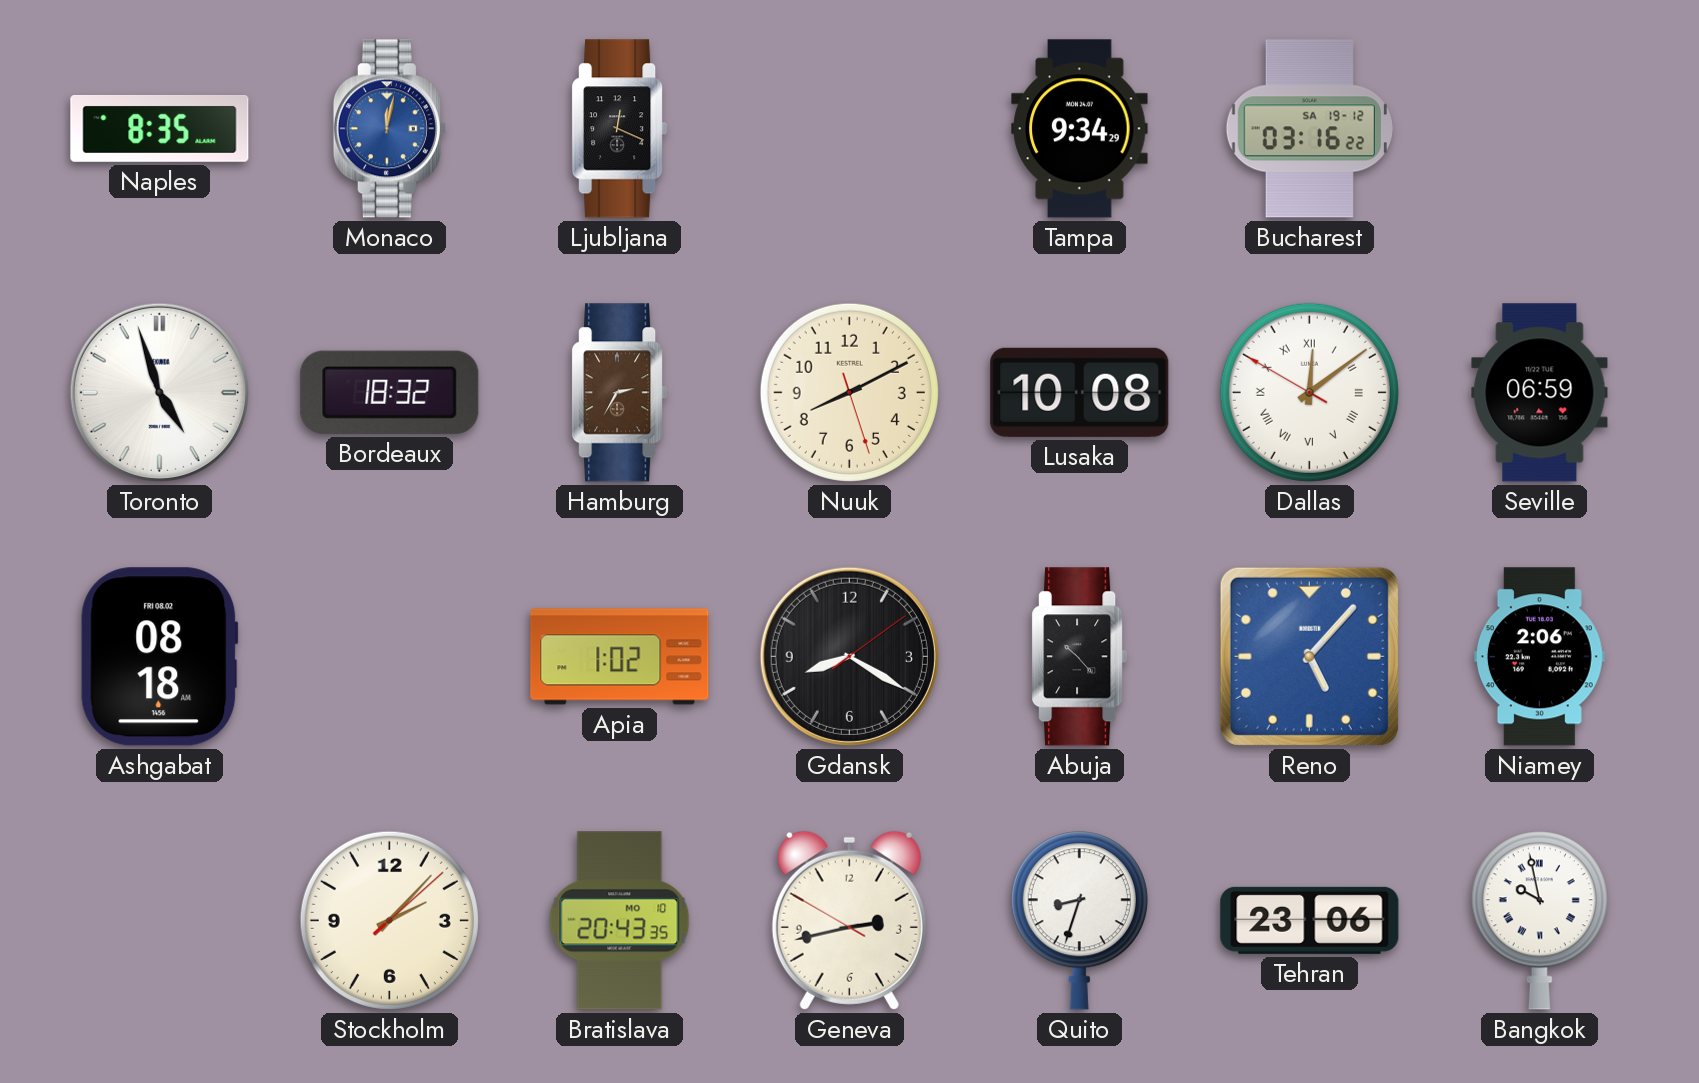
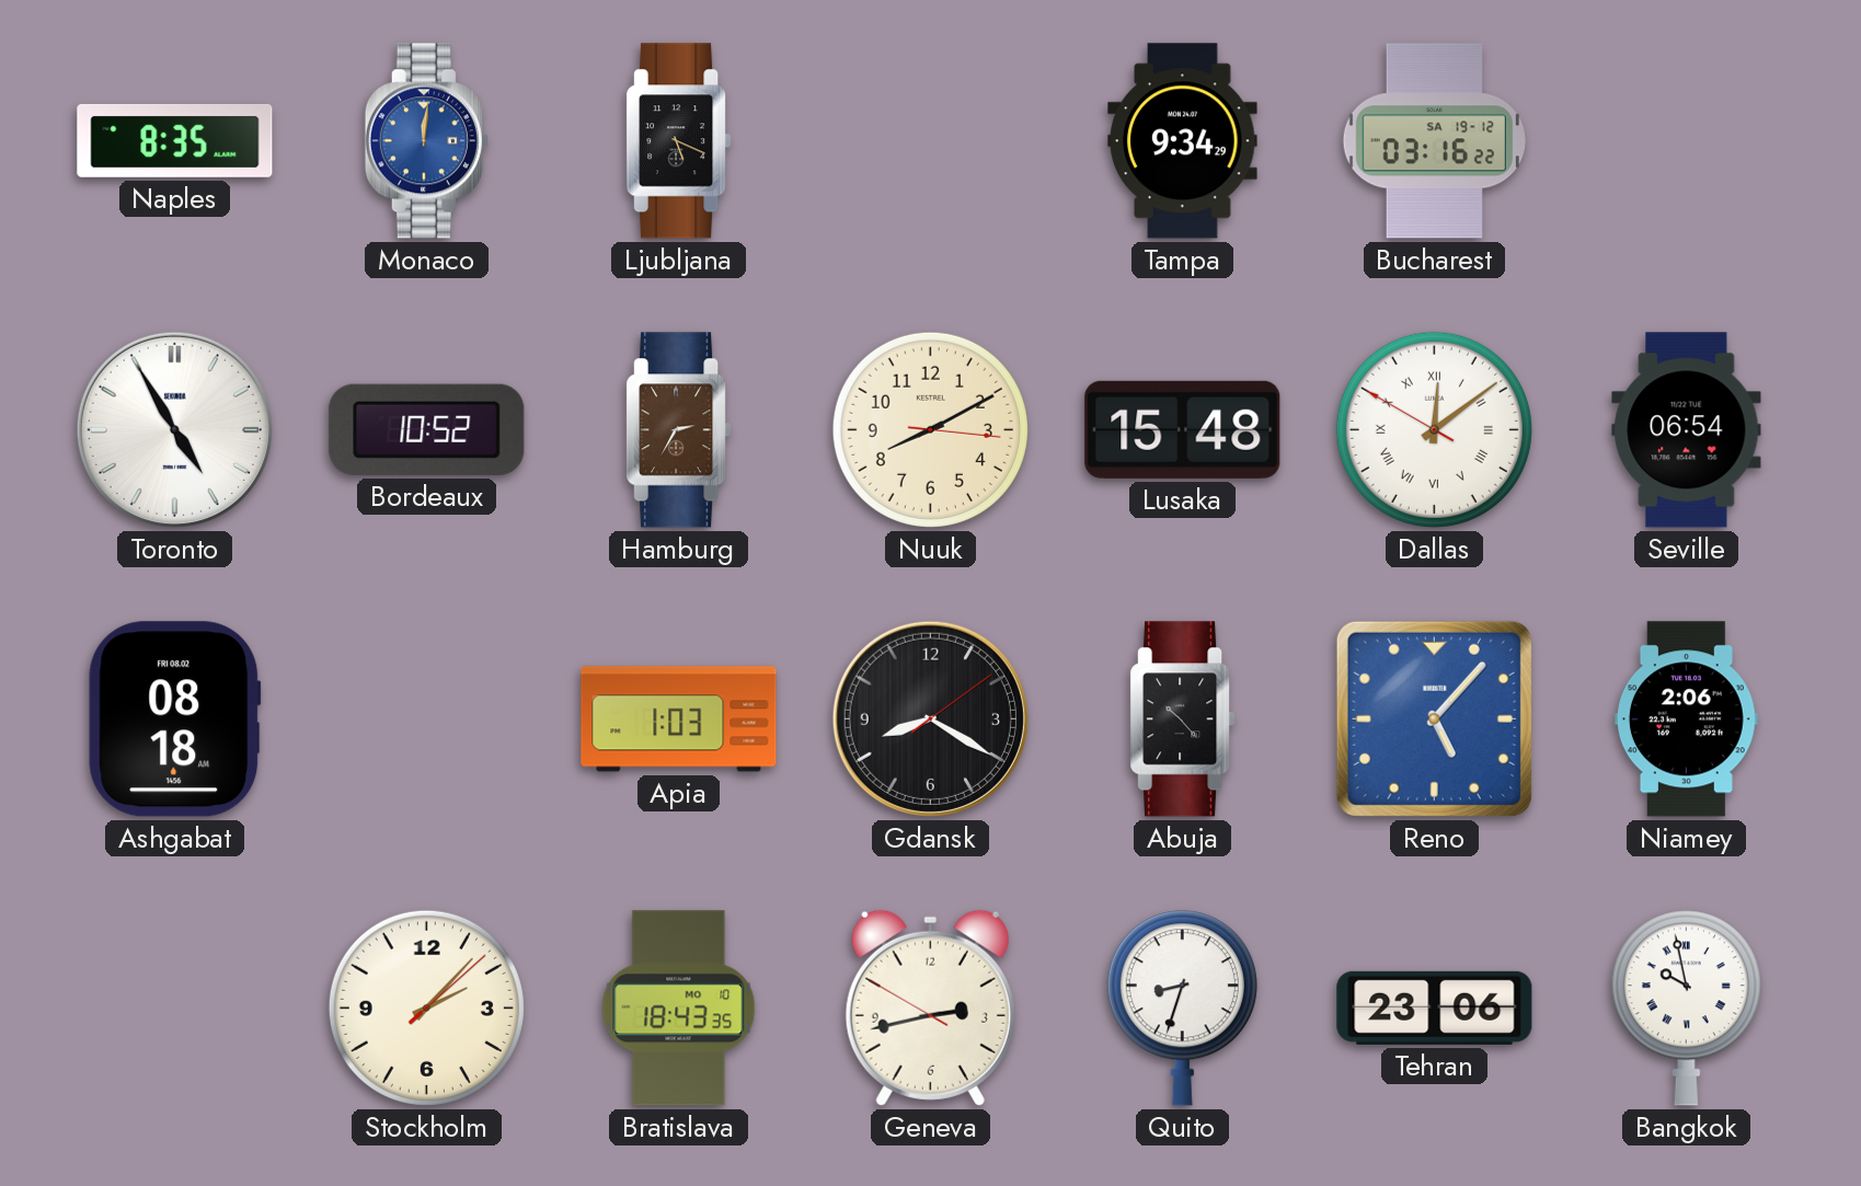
Monaco: 12:02 -> 12:01 (426, 141)
Ljubljana: 12:19 -> 5:19 (679, 141)
Toronto: 4:57 -> 4:55 (174, 429)
Bordeaux: 18:32 -> 10:52 (427, 429)
Nuuk: 8:10:27 -> 8:10:16 (930, 429)
Lusaka: 10:08 -> 15:48 (1183, 429)
Seville: 06:59 -> 06:54 (1687, 430)
Apia: 1:02 -> 1:03 (679, 719)
Bratislava: 20:43 -> 18:43 (679, 1009)
